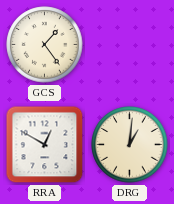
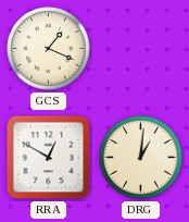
GCS: 1:24 -> 1:19 (49, 49)
